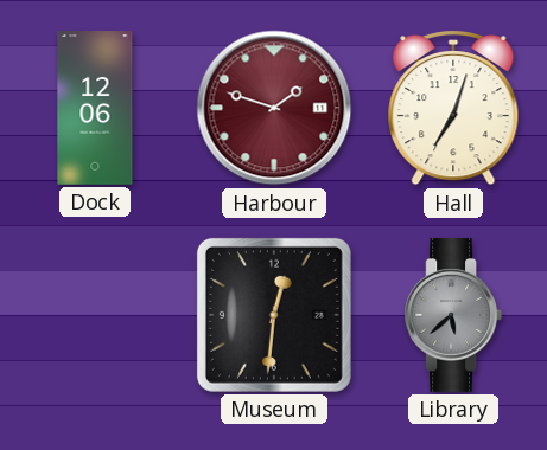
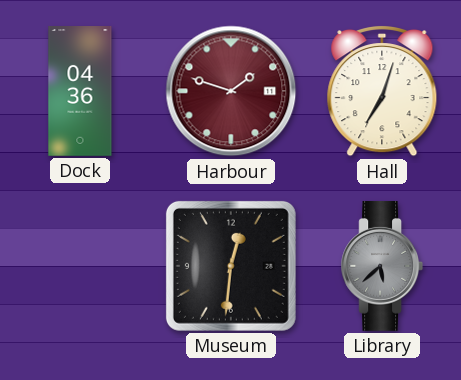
Dock: 12:06 -> 04:36 (80, 92)
